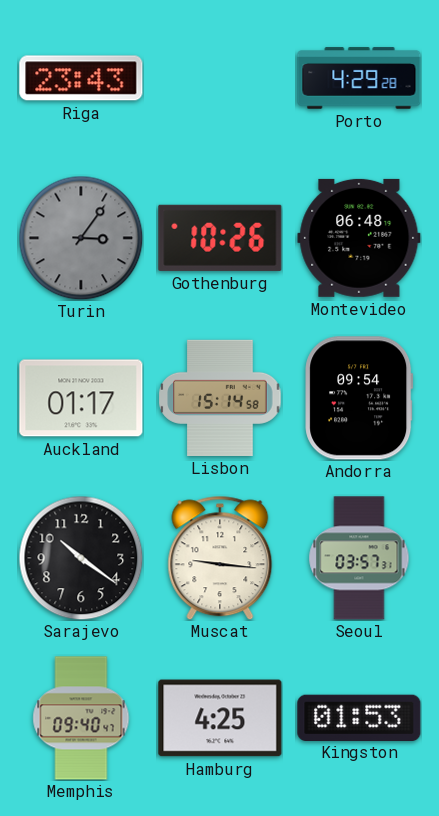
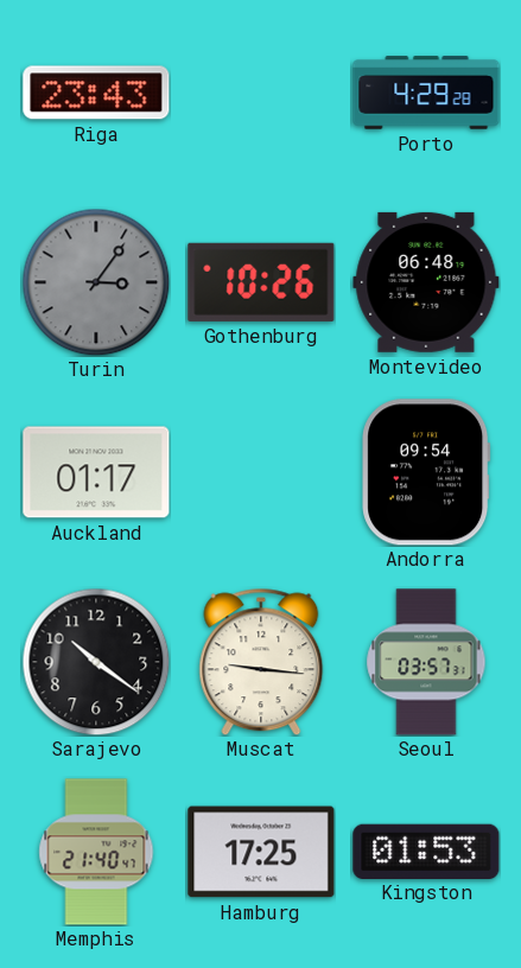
Lisbon: 15:14 -> none (220, 398)
Memphis: 09:40 -> 21:40 (96, 852)
Hamburg: 4:25 -> 17:25 (261, 852)
